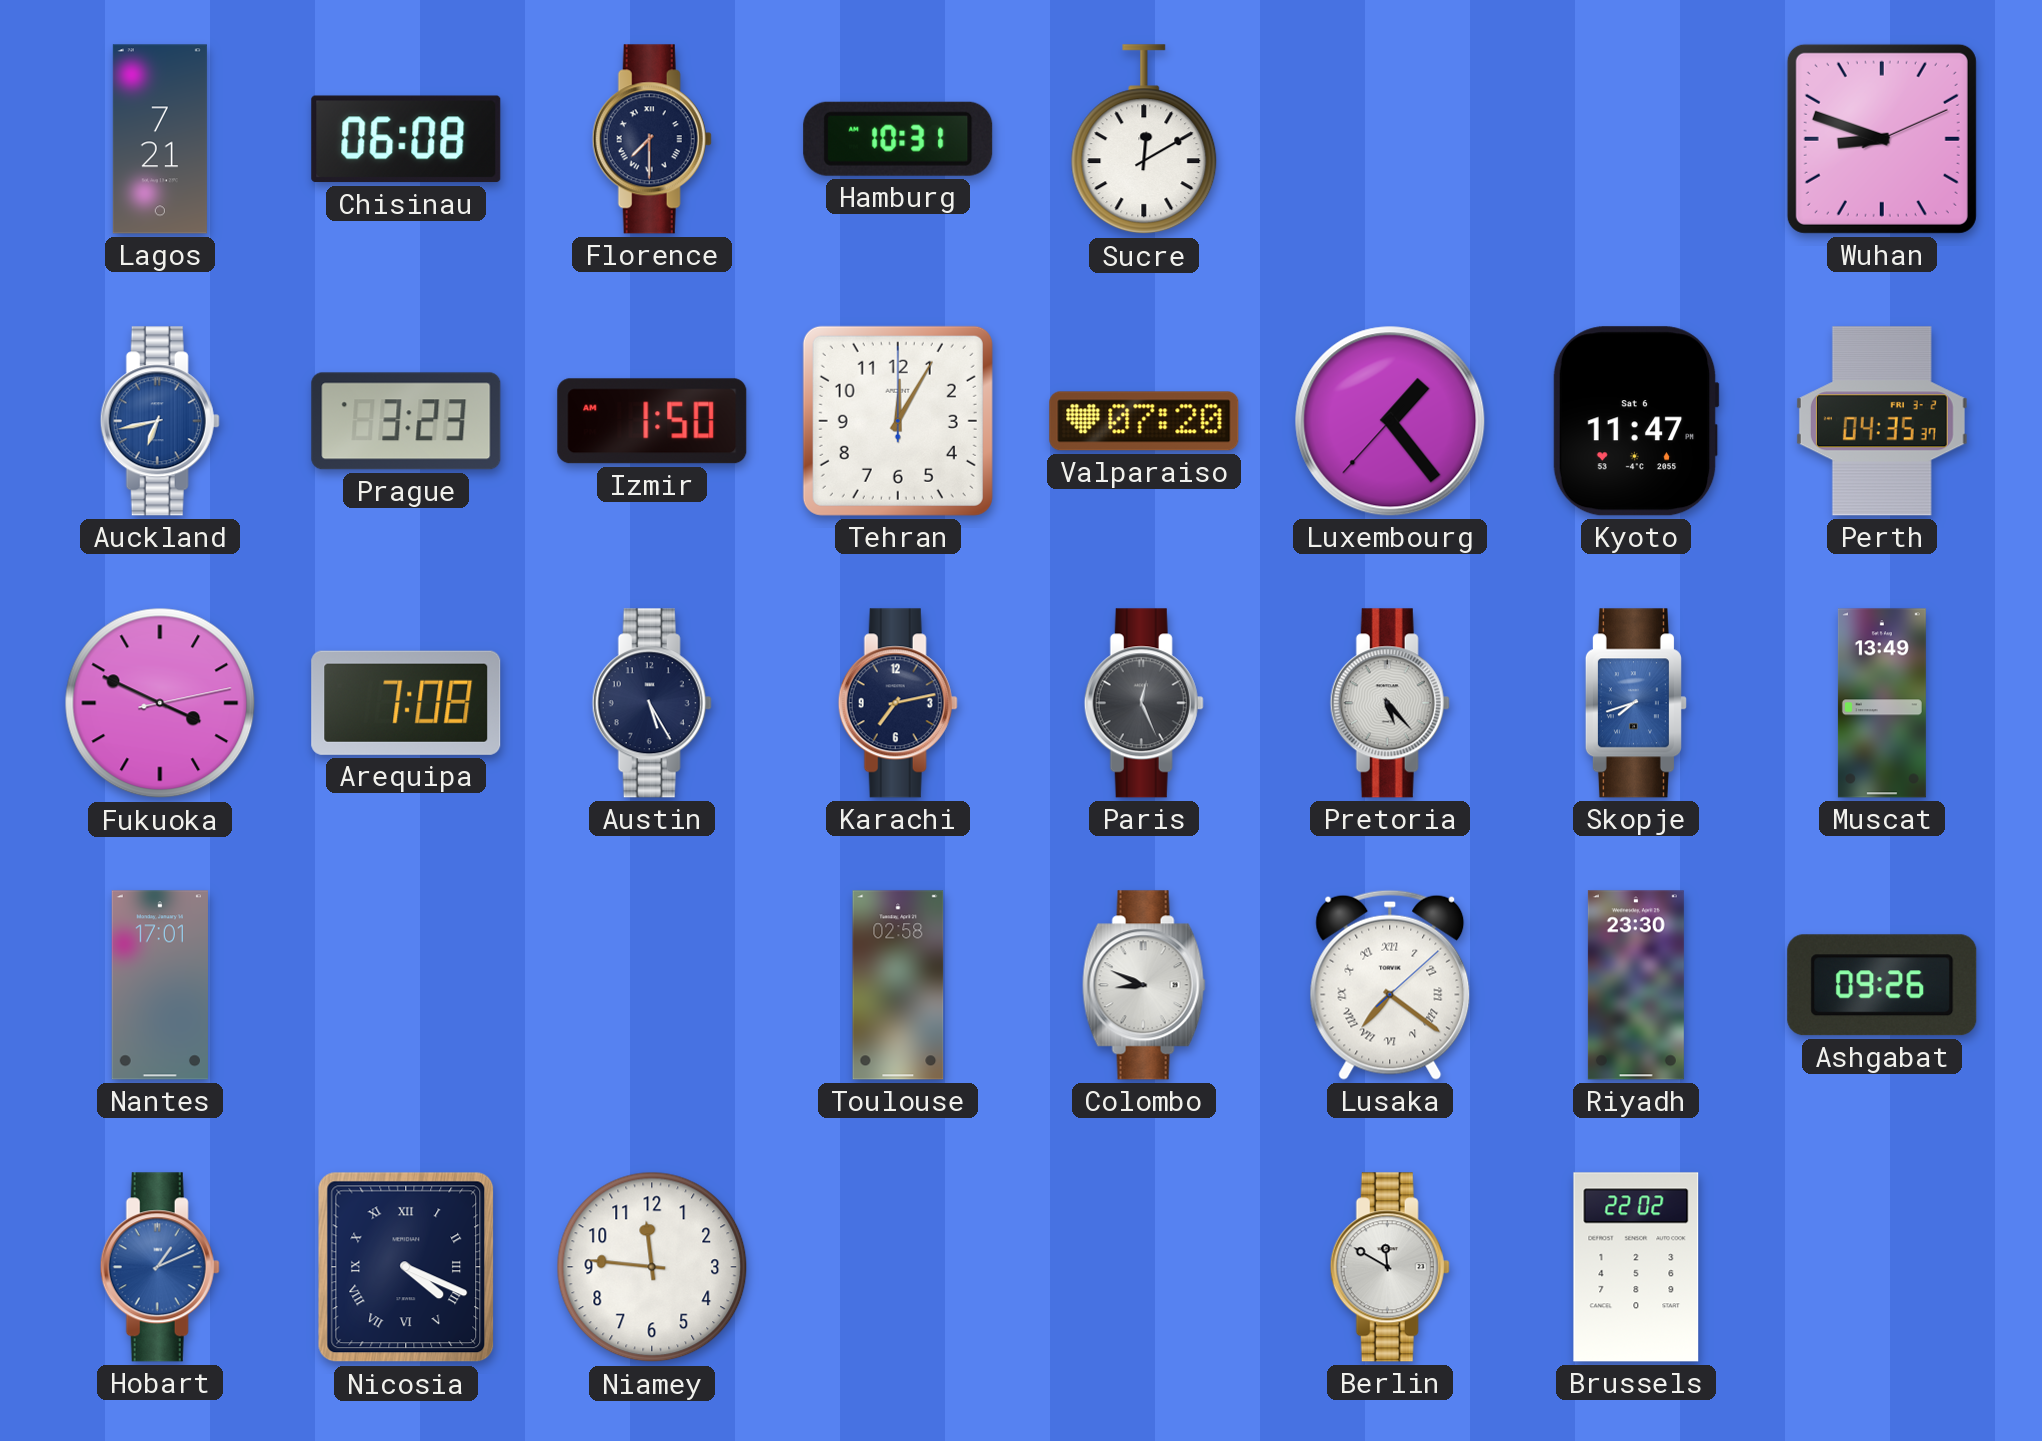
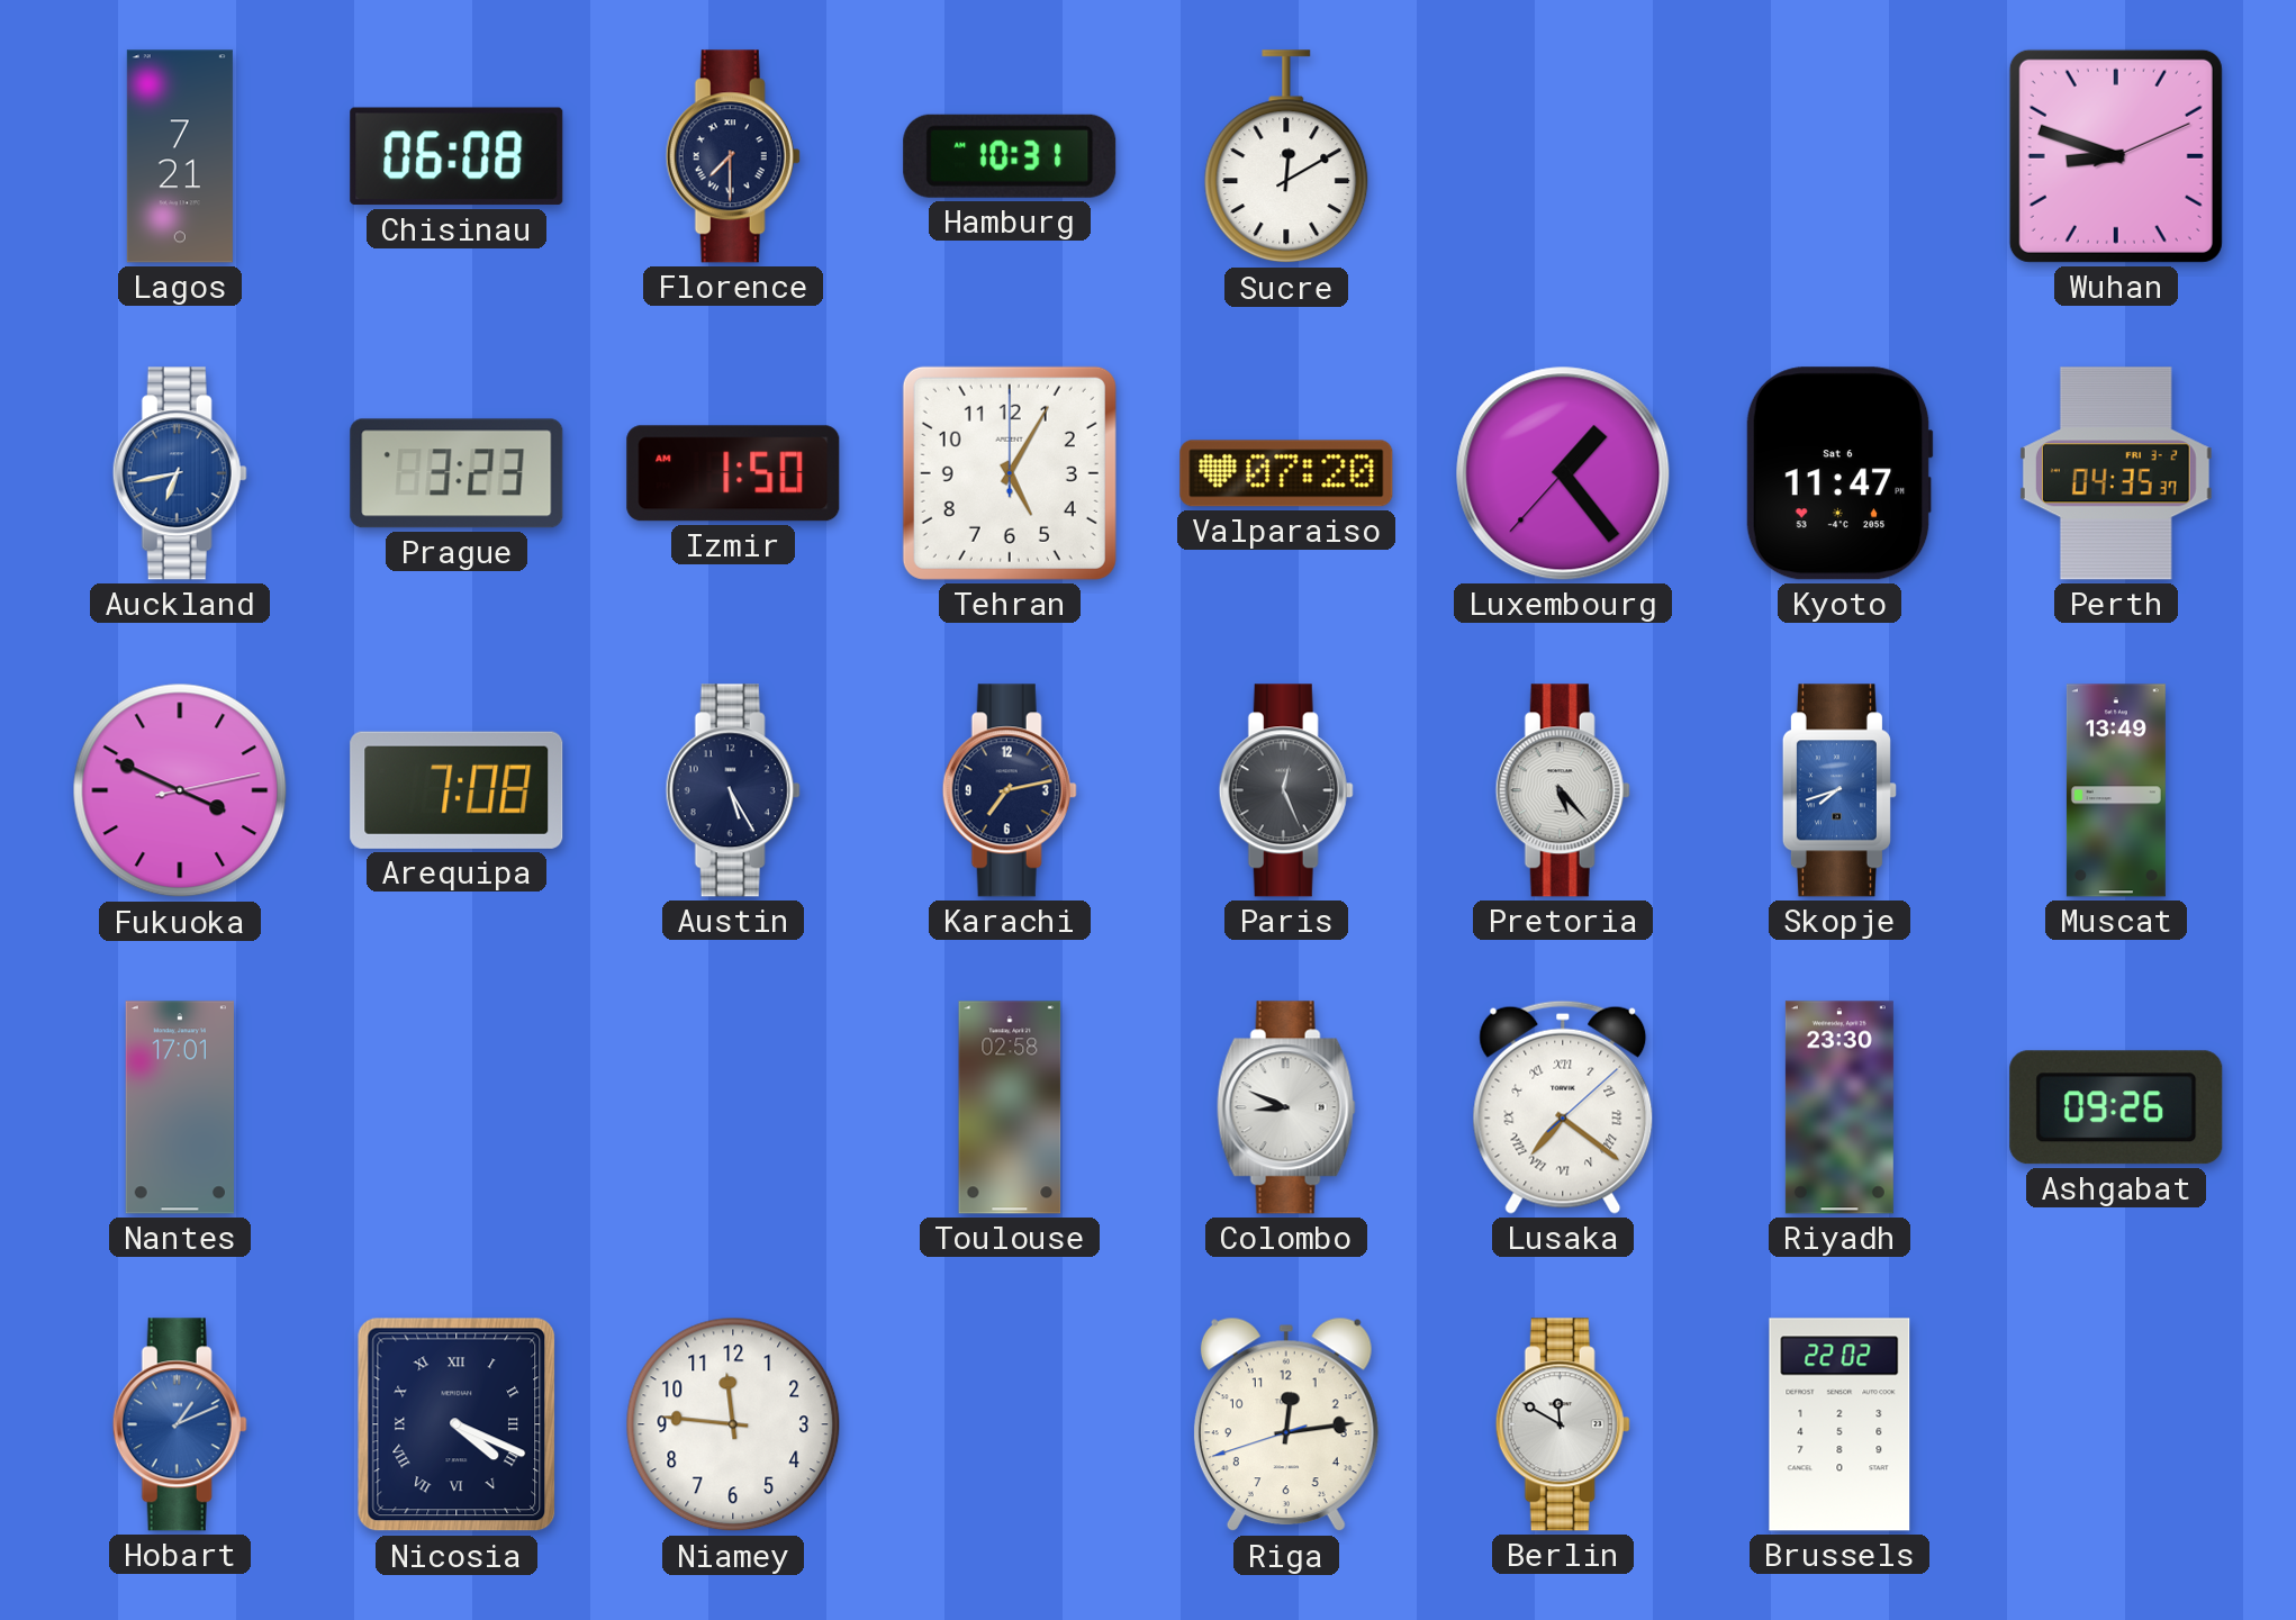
Tehran: 12:05 -> 5:05 (1010, 473)
Riga: none -> 12:13 (1286, 1424)
